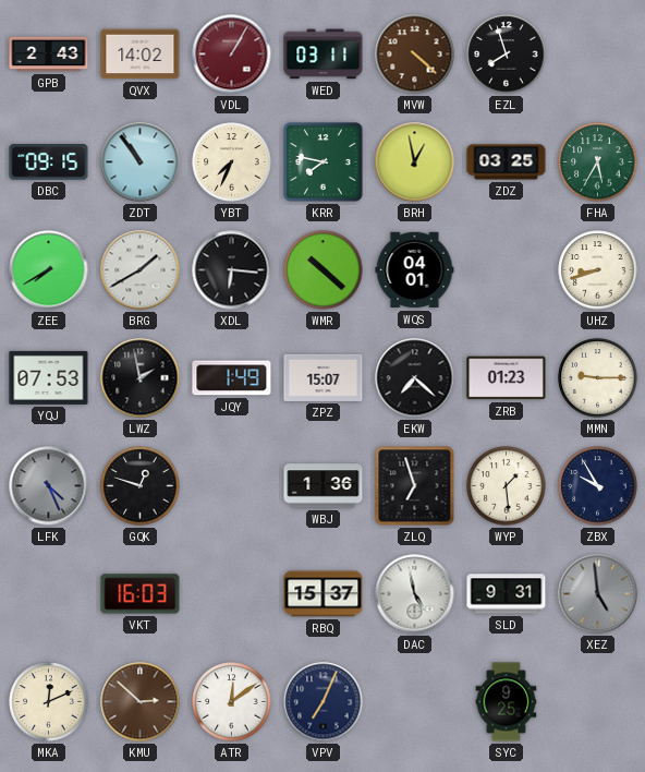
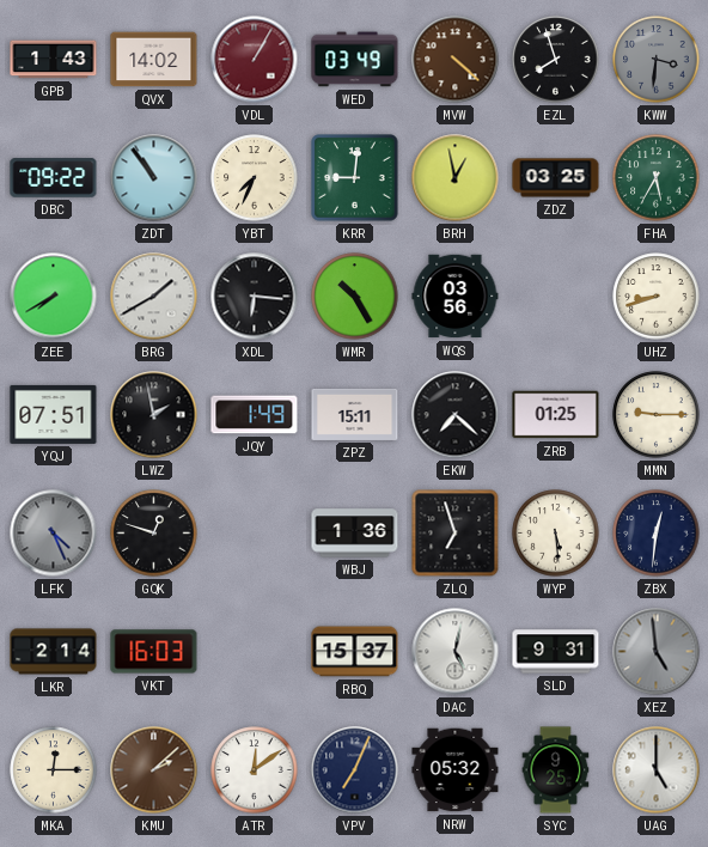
GPB: 2:43 -> 1:43 (54, 60)
WED: 03:11 -> 03:49 (355, 60)
KWW: none -> 3:31 (657, 60)
DBC: 09:15 -> 09:22 (54, 178)
KRR: 7:47 -> 9:01 (355, 178)
WMR: 10:22 -> 10:25 (355, 297)
WQS: 04:01 -> 03:56 (456, 297)
YQJ: 07:53 -> 07:51 (54, 414)
ZPZ: 15:07 -> 15:11 (355, 414)
ZRB: 01:23 -> 01:25 (556, 415)
WYP: 1:29 -> 5:29 (556, 534)
ZBX: 9:55 -> 12:31 (657, 534)
LKR: none -> 2:14 (54, 652)
DAC: 4:58 -> 5:02 (456, 652)
MKA: 12:11 -> 12:15 (54, 770)
KMU: 2:52 -> 2:08 (154, 770)
NRW: none -> 05:32 (456, 770)
UAG: none -> 5:00 (657, 770)
